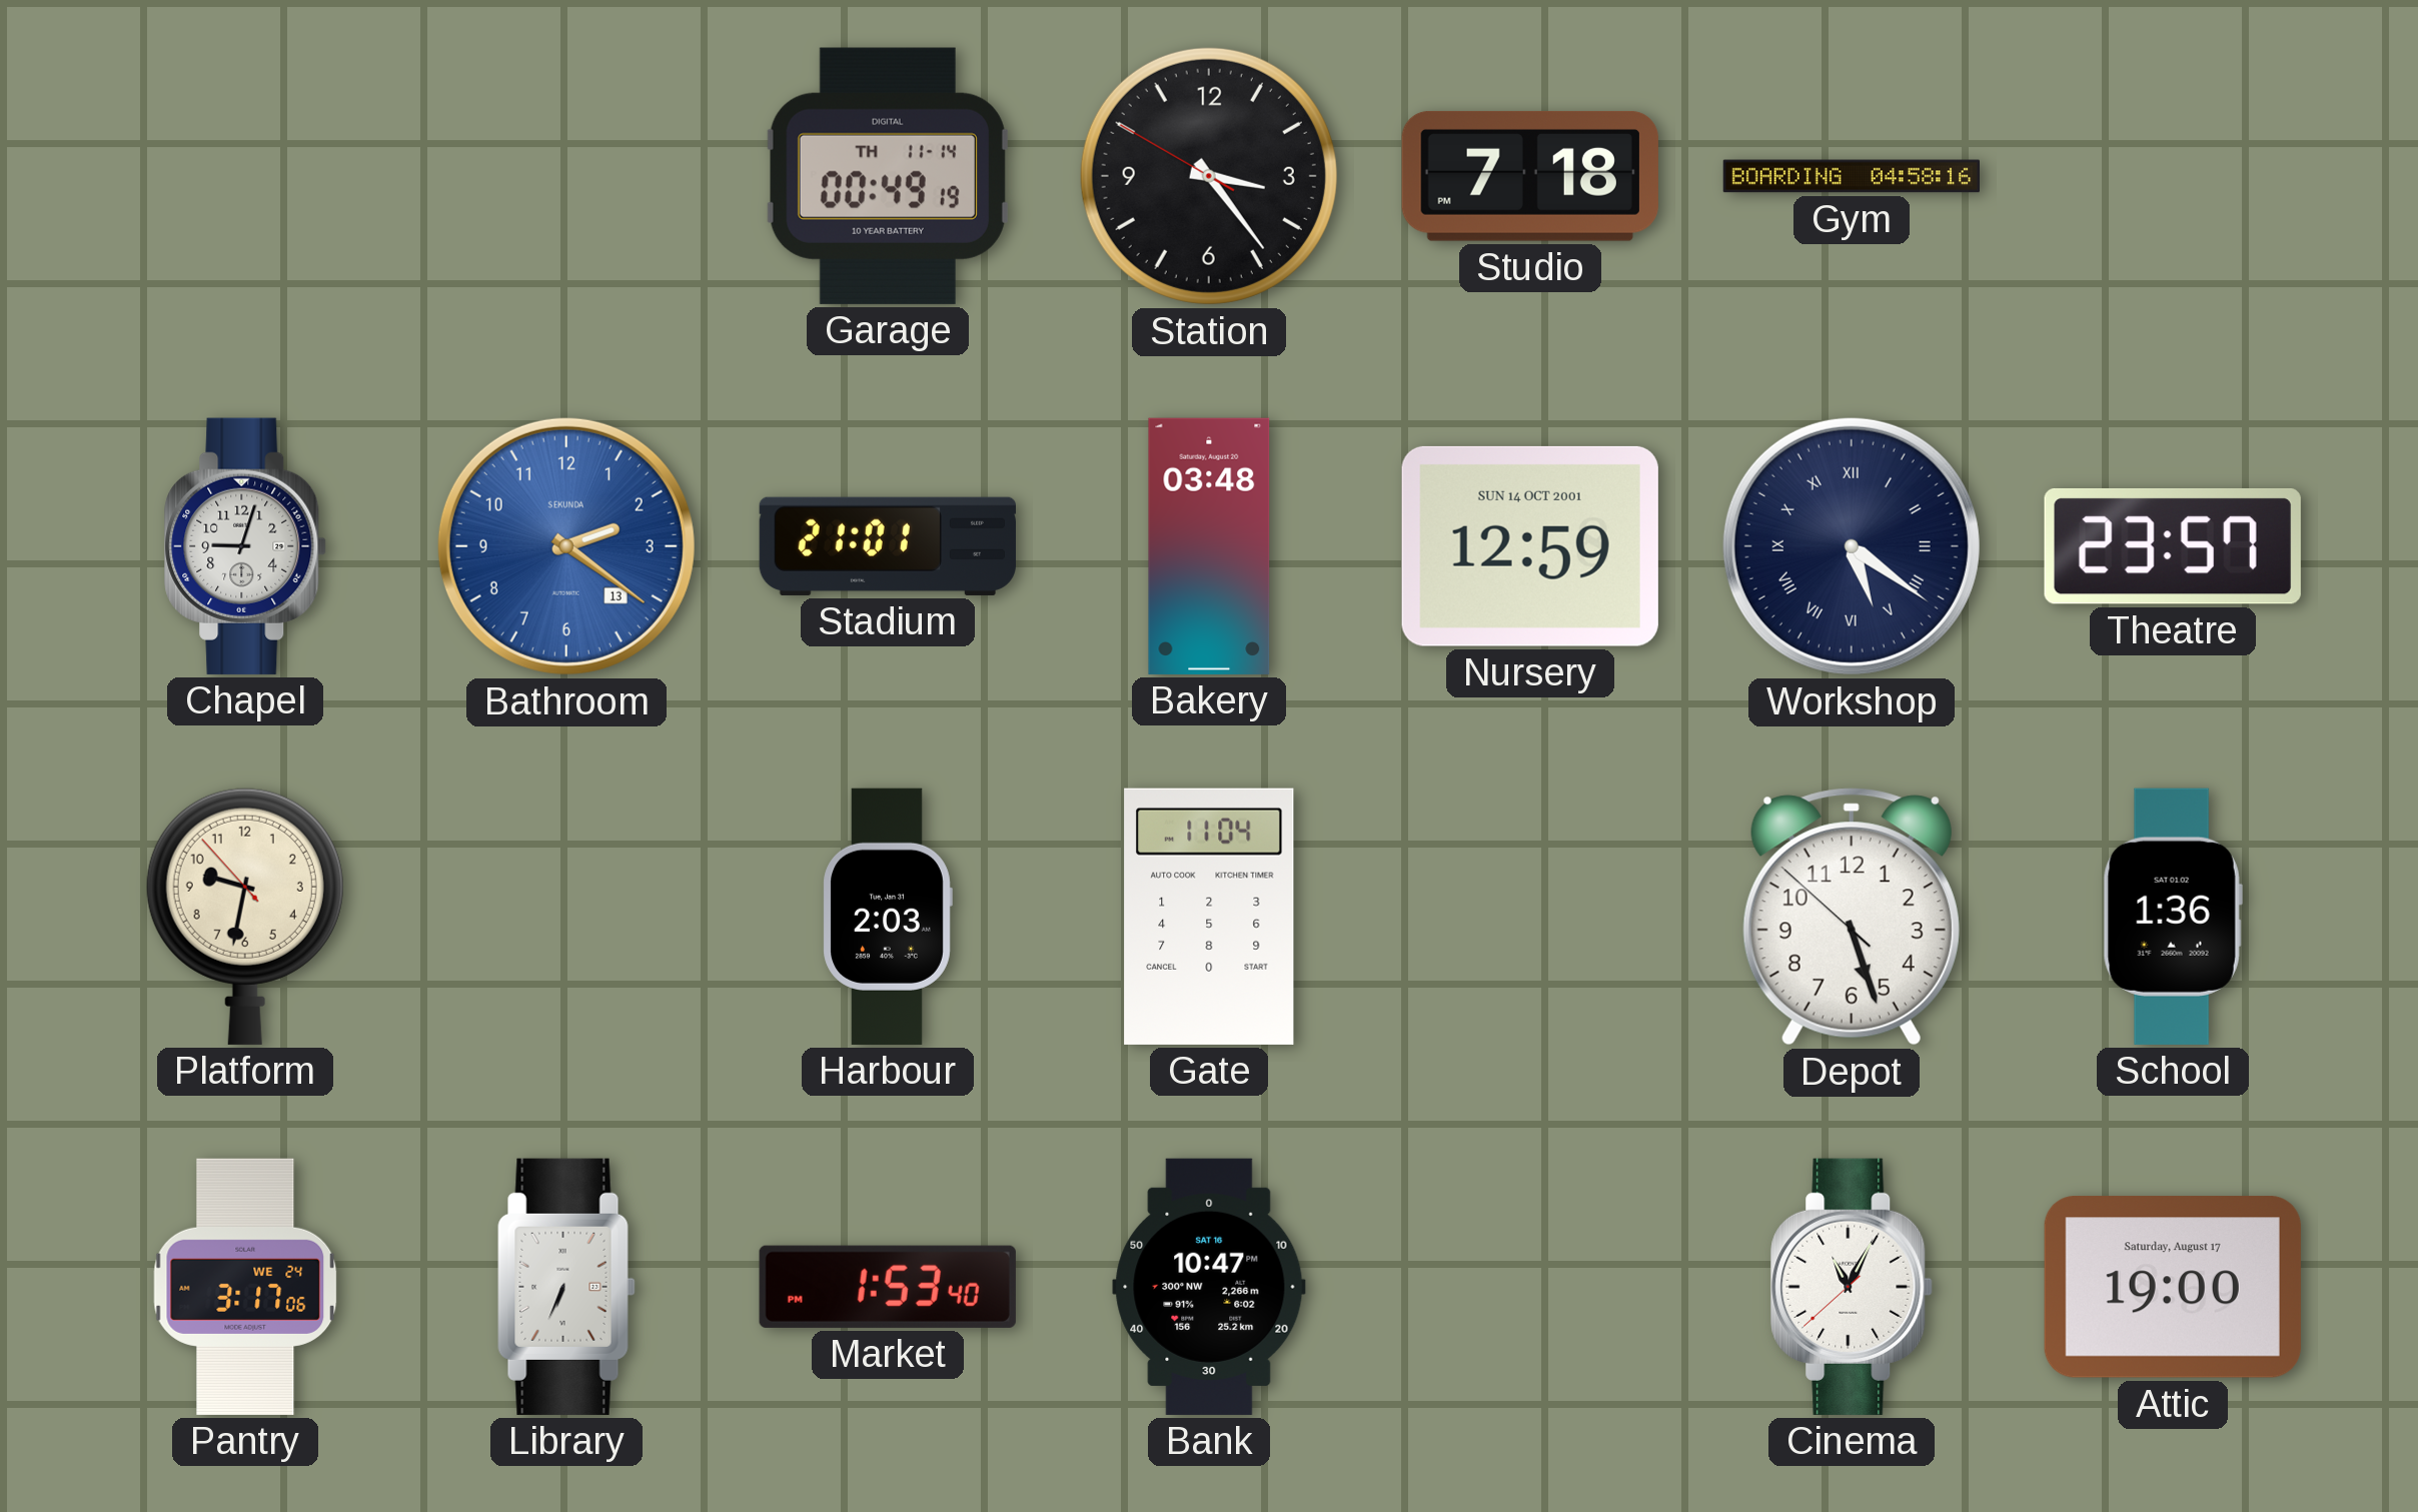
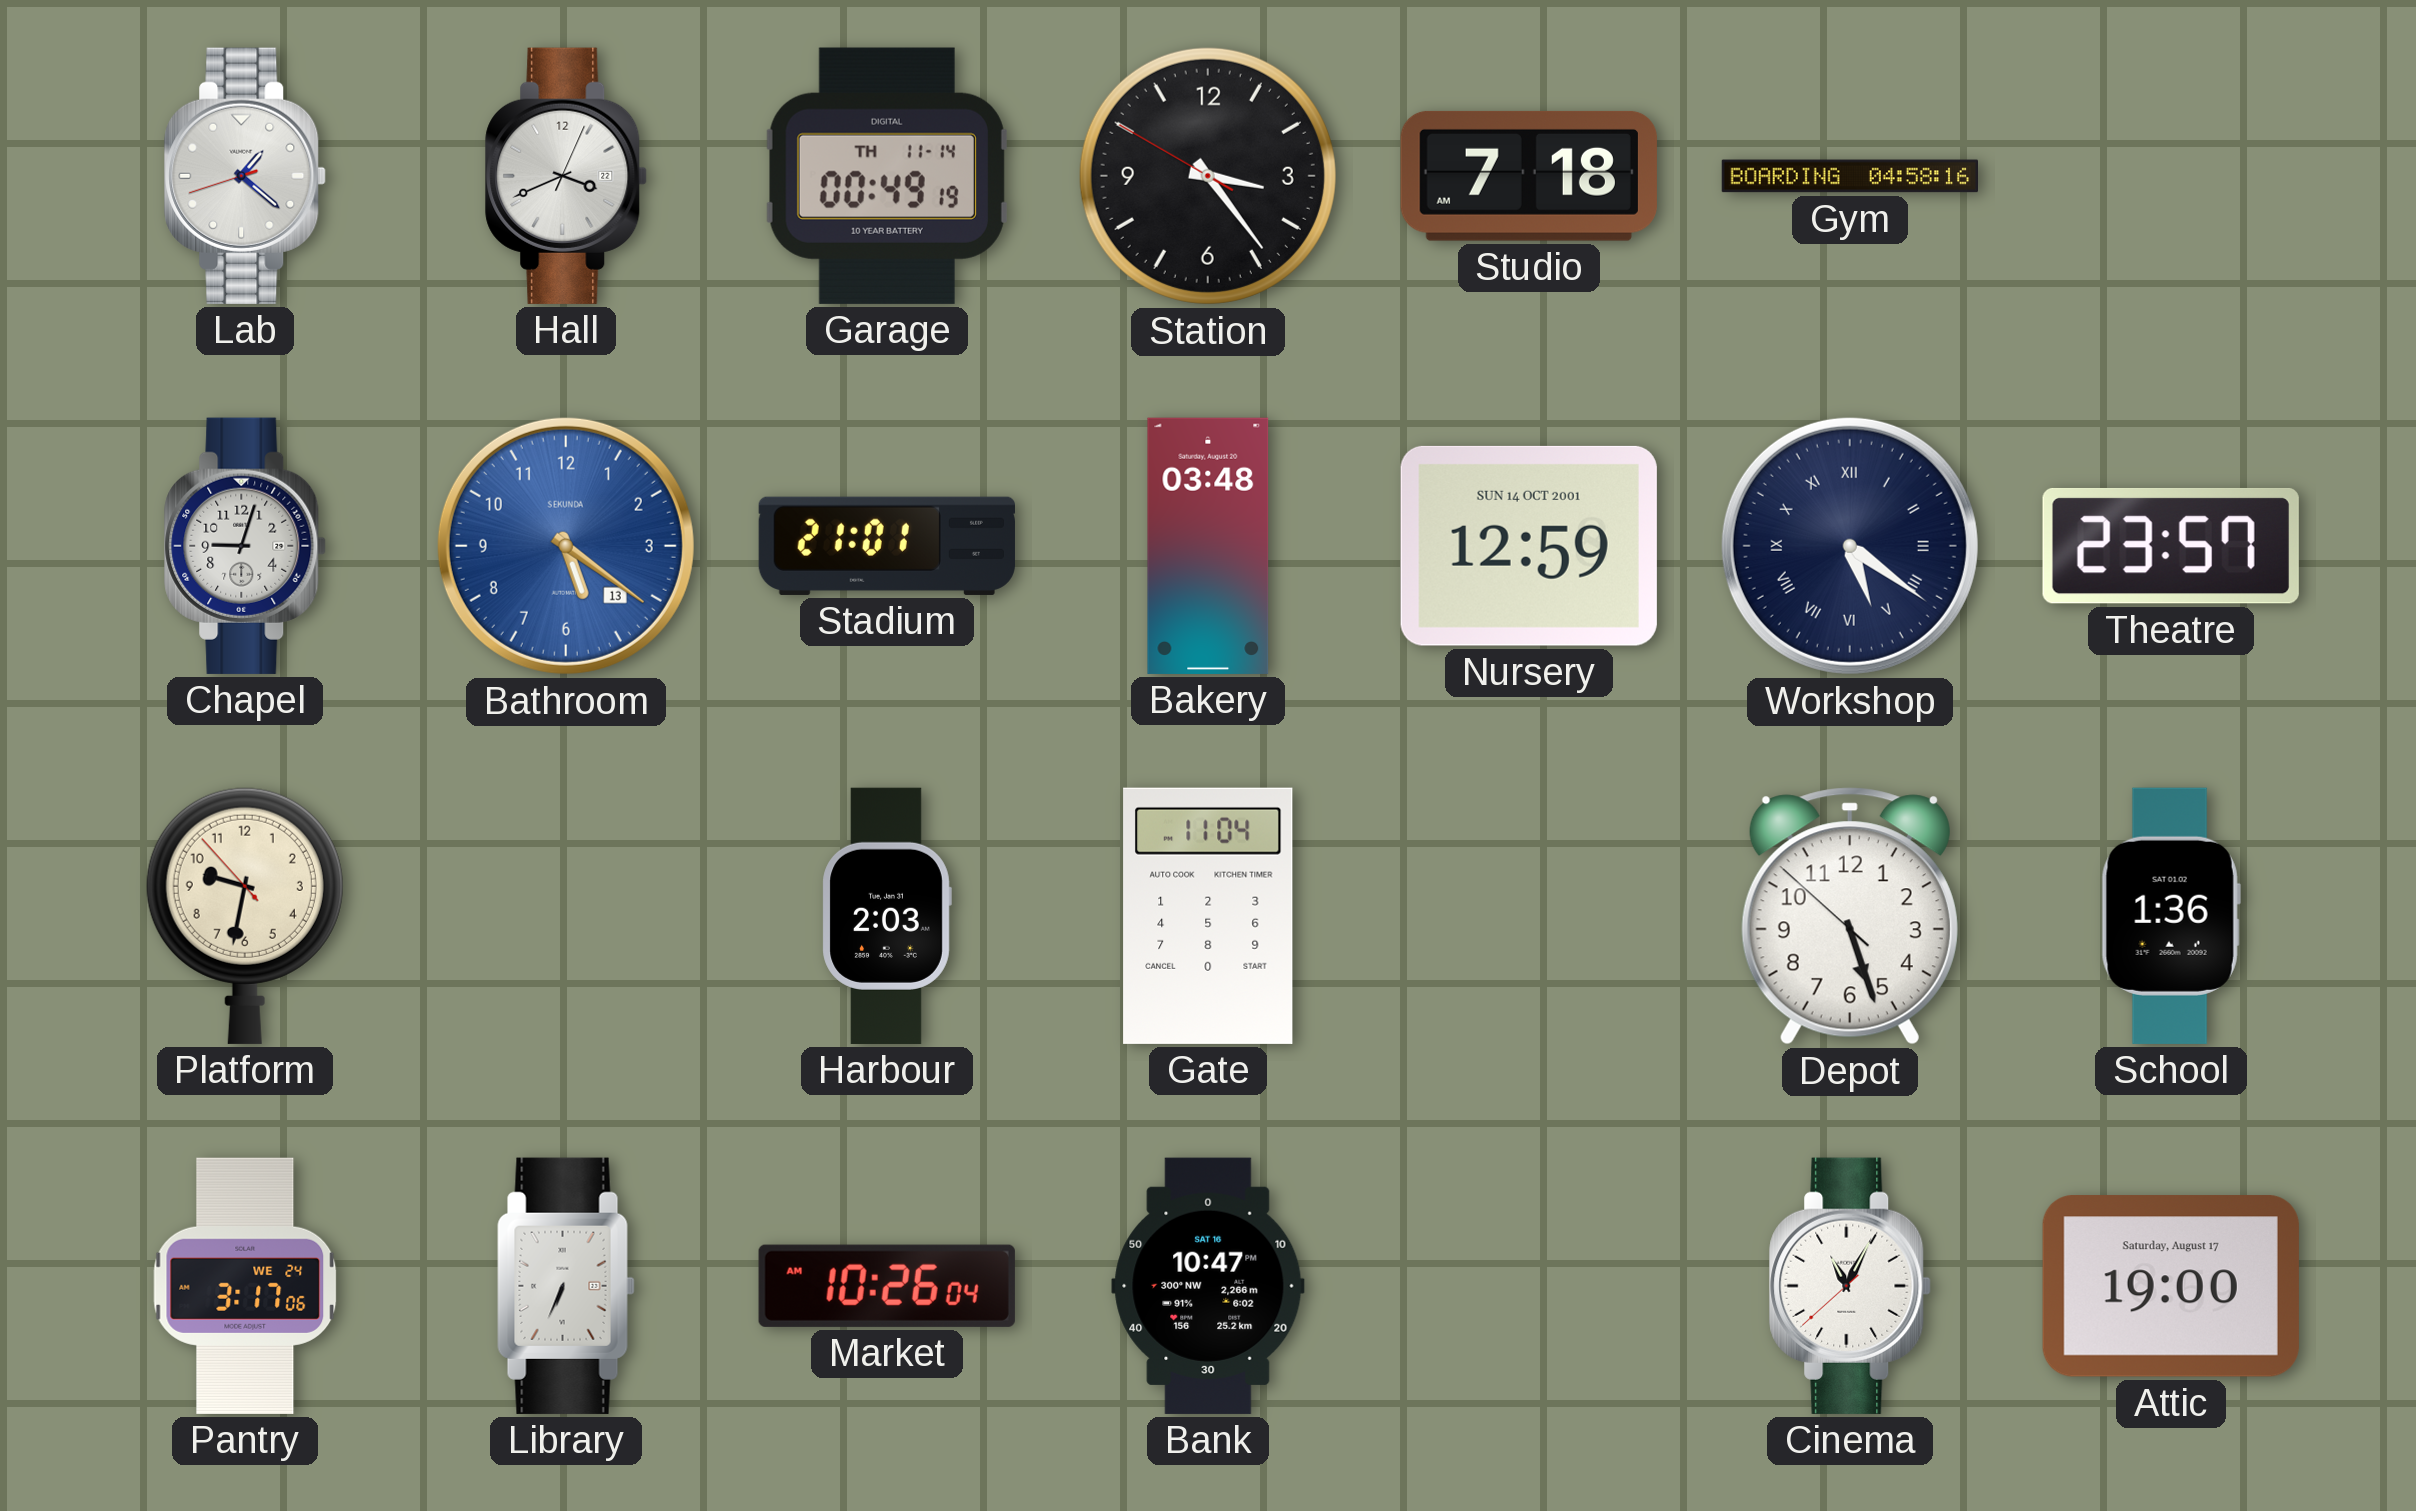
Lab: none -> 1:21 (245, 176)
Hall: none -> 3:41 (566, 176)
Studio: 7:18 PM -> 7:18 AM (1529, 176)
Bathroom: 2:21 -> 5:21 (566, 546)
Market: 1:53 -> 10:26 (887, 1286)
